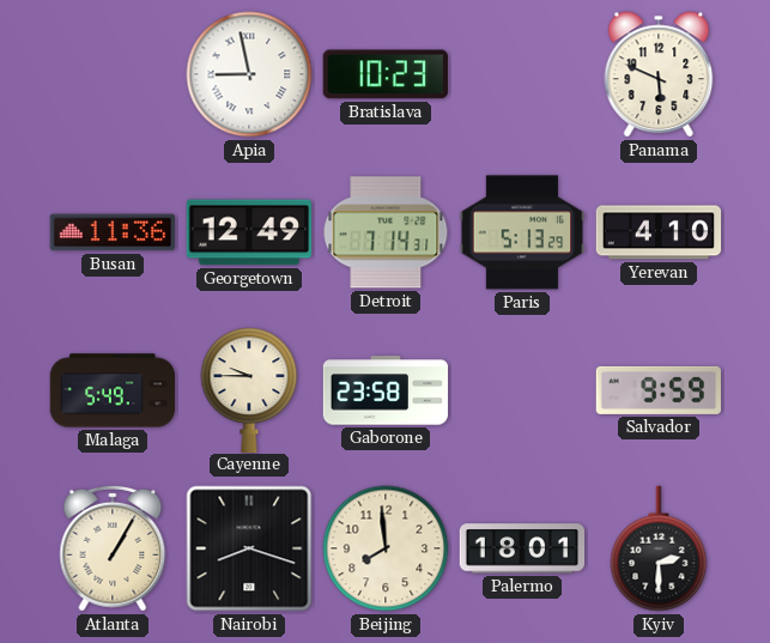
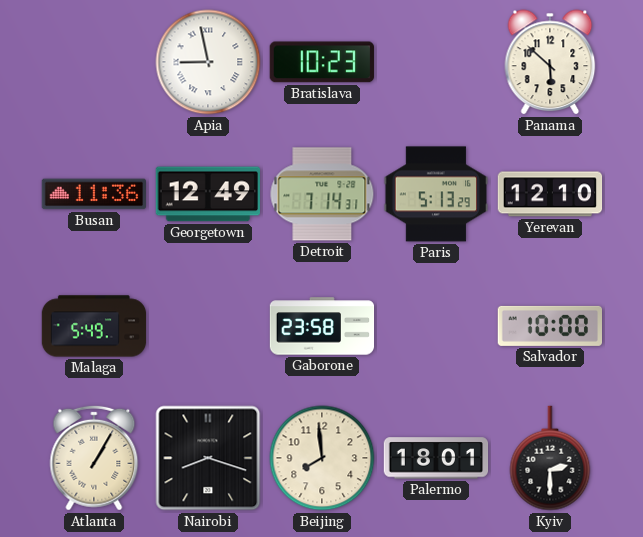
Panama: 5:49 -> 5:52 (550, 62)
Yerevan: 4:10 -> 12:10 (550, 194)
Cayenne: 9:45 -> none (249, 389)
Salvador: 9:59 -> 10:00 (549, 326)
